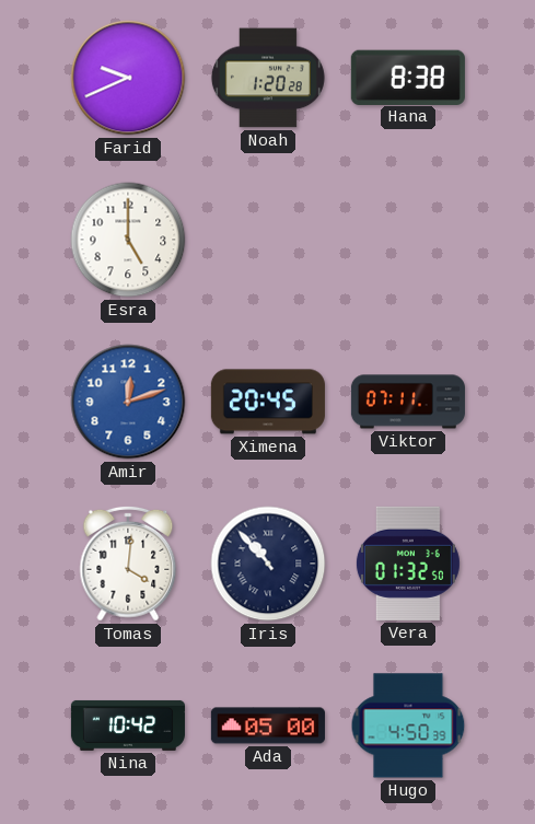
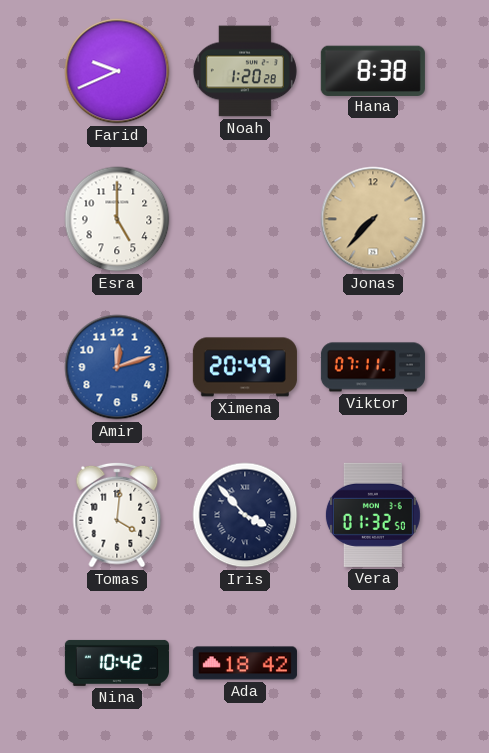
Jonas: none -> 7:37 (373, 219)
Ximena: 20:45 -> 20:49 (245, 367)
Iris: 10:53 -> 3:53 (245, 515)
Ada: 05:00 -> 18:42 (245, 663)
Hugo: 4:50 -> none (408, 726)
